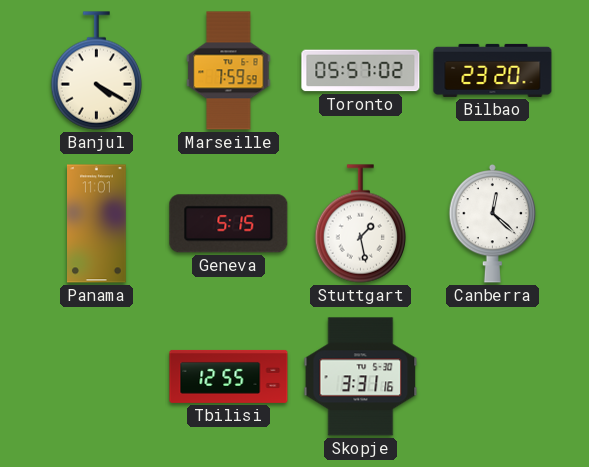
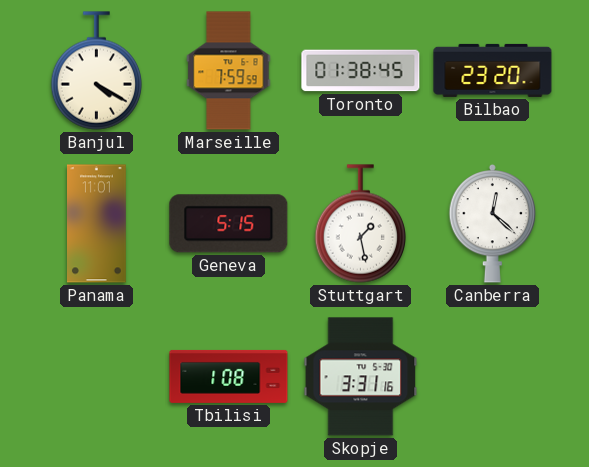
Toronto: 05:57 -> 01:38 (361, 71)
Tbilisi: 12:55 -> 1:08 (229, 376)
